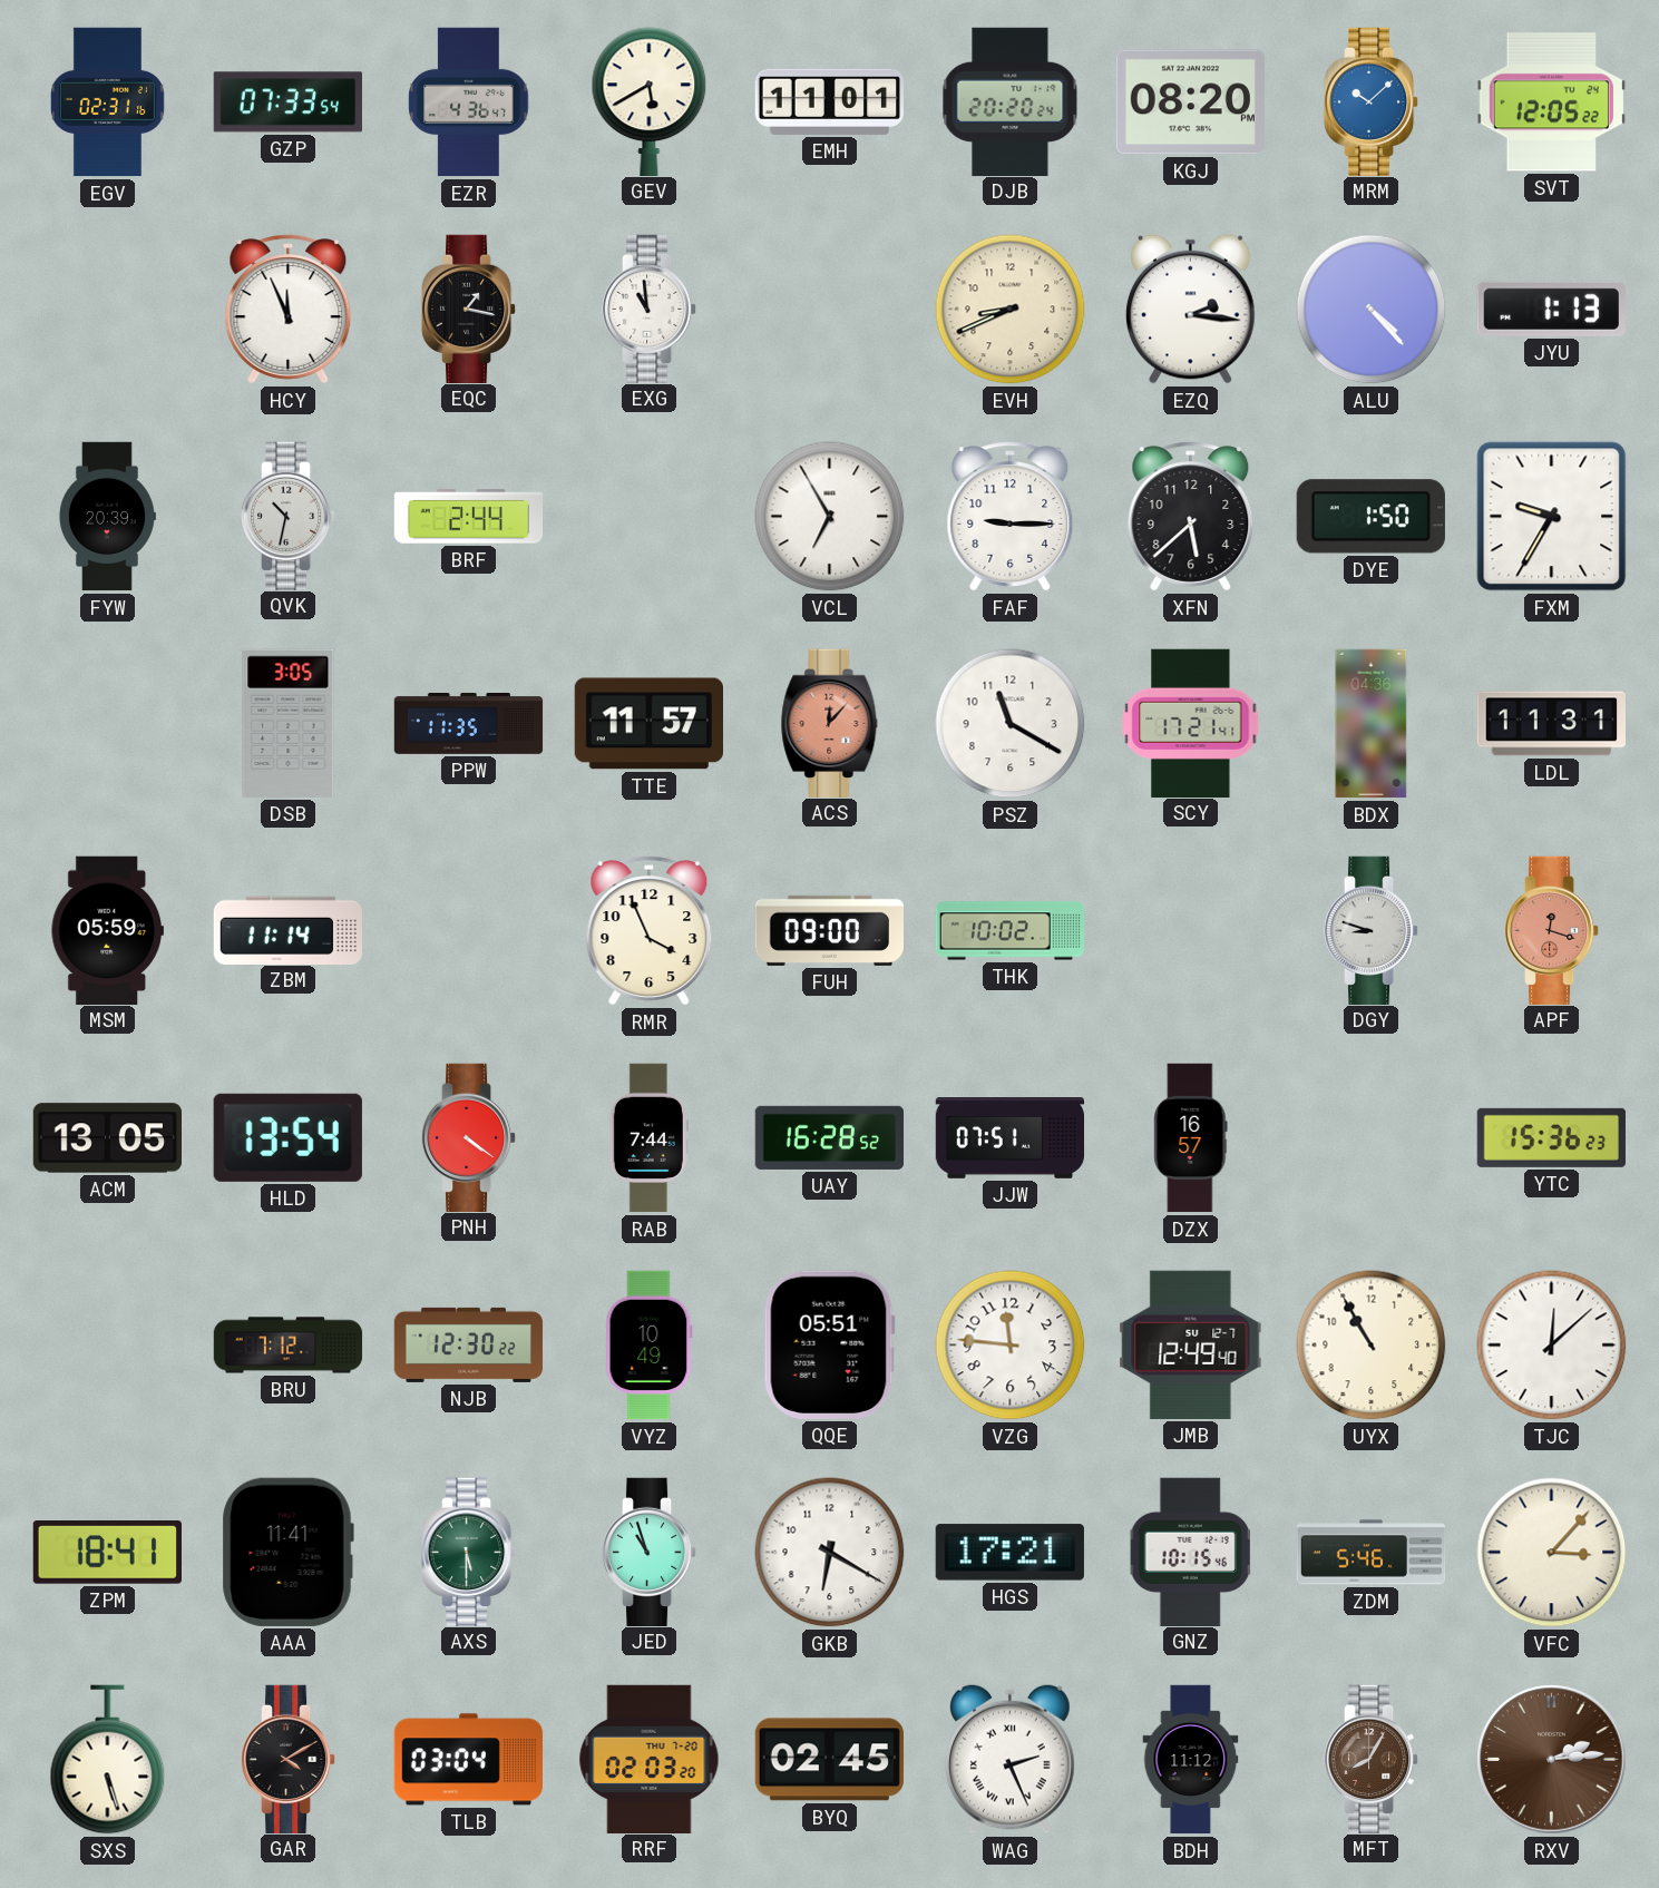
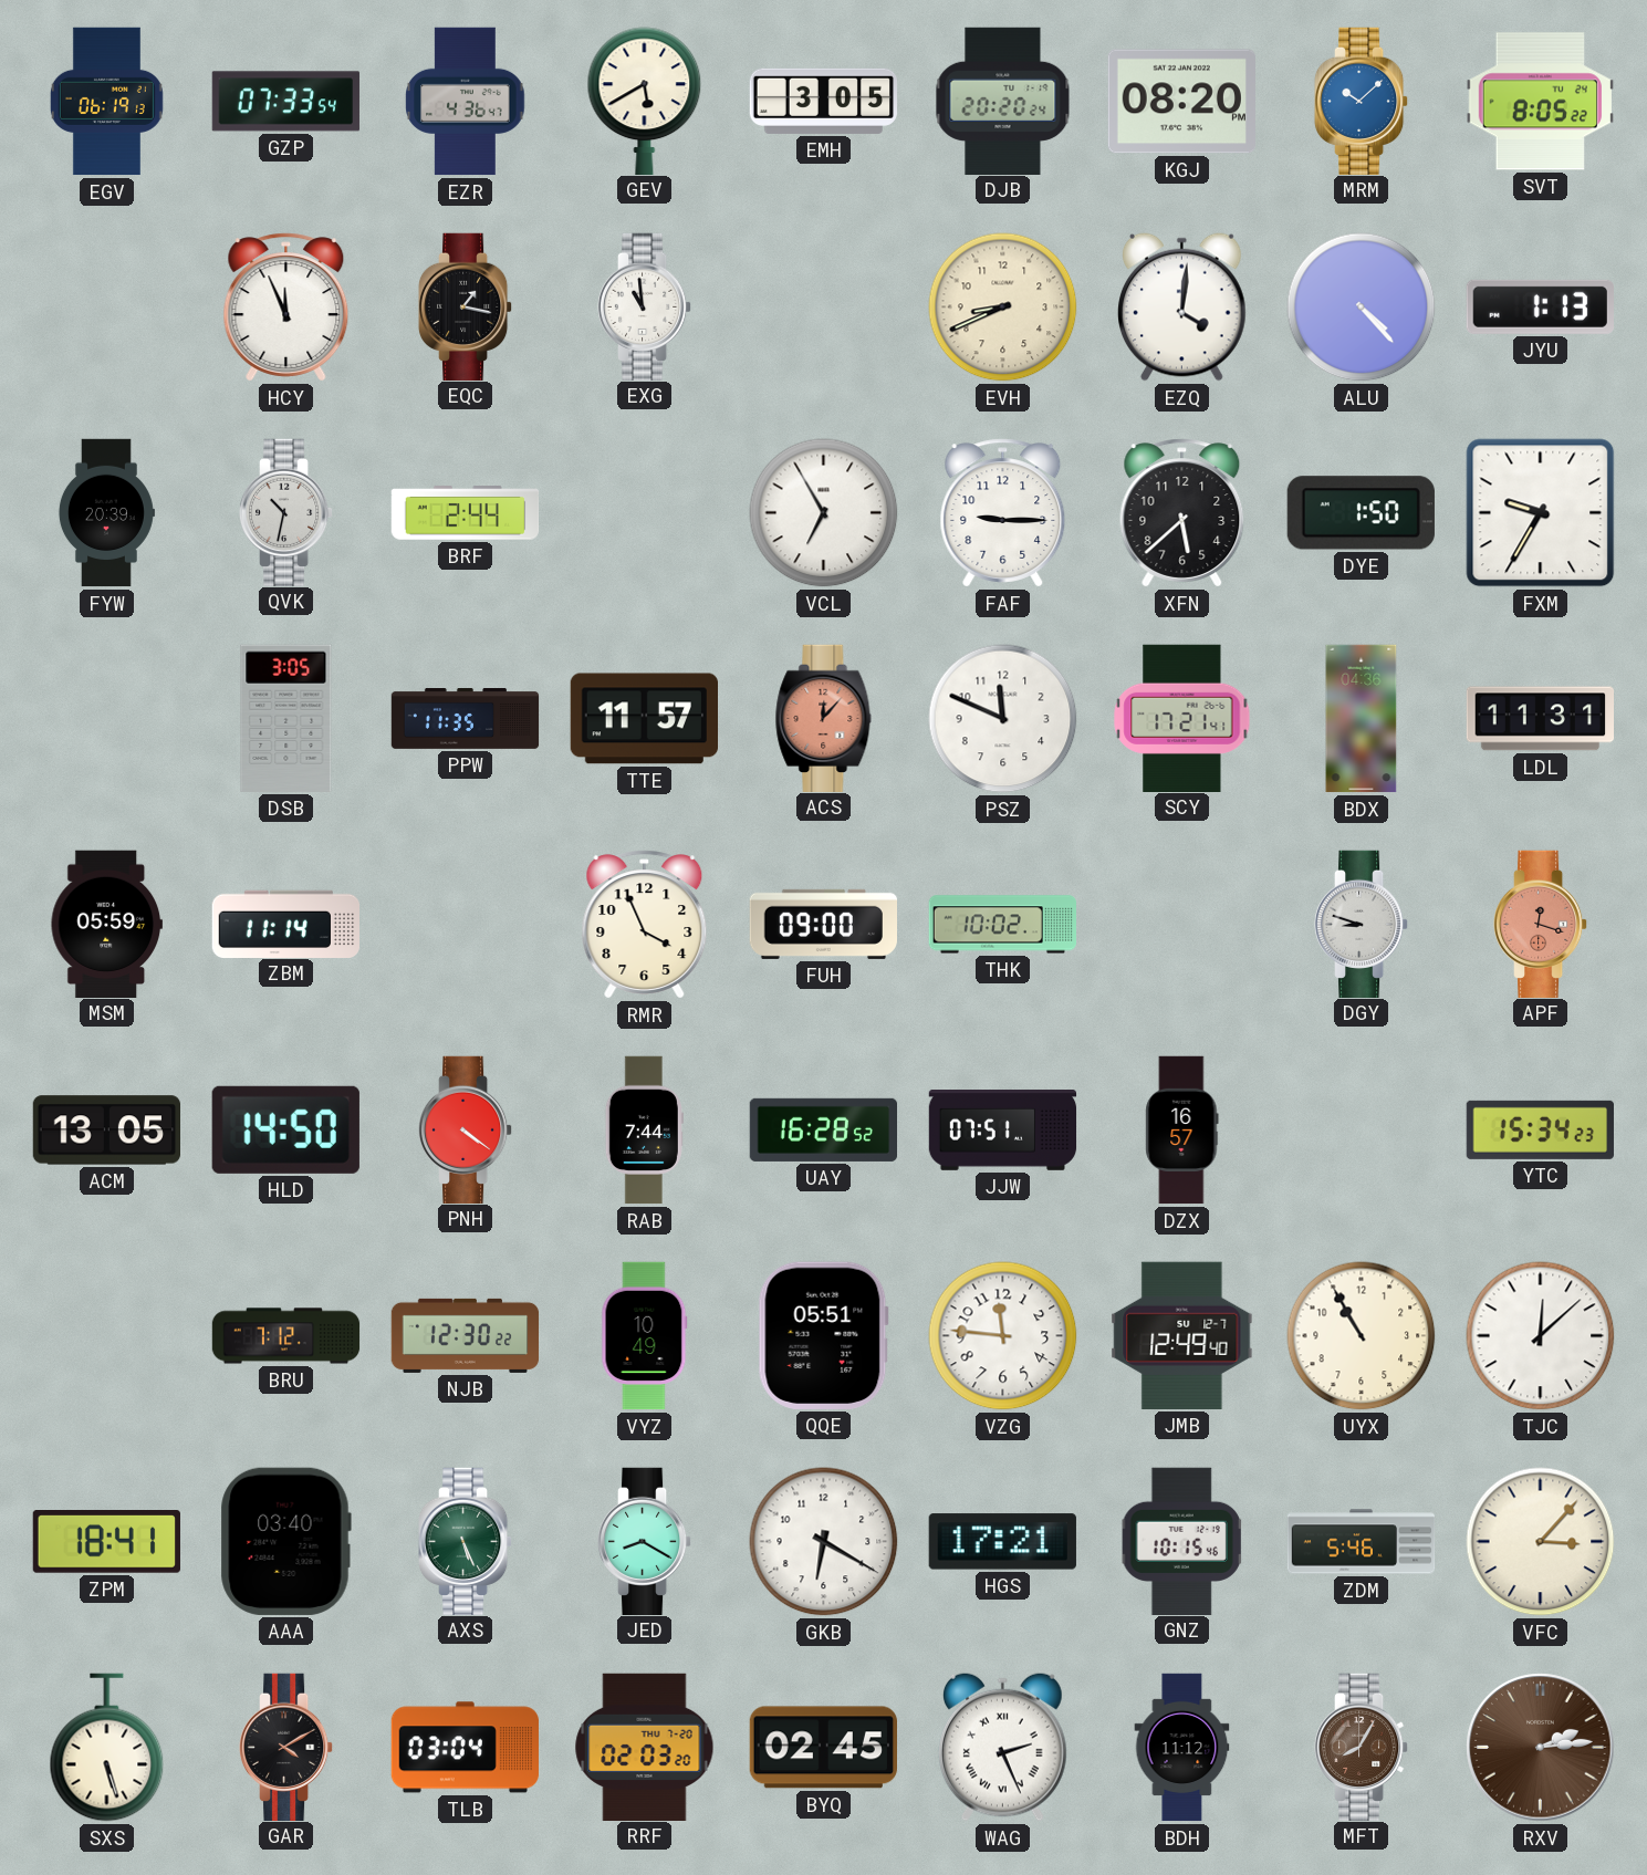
EGV: 02:31 -> 06:19 (106, 102)
EMH: 11:01 -> 3:05 (824, 101)
SVT: 12:05 -> 8:05 (1540, 102)
EZQ: 2:16 -> 4:01 (1182, 306)
PSZ: 11:20 -> 11:49 (1003, 719)
HLD: 13:54 -> 14:50 (285, 1129)
YTC: 15:36 -> 15:34 (1540, 1129)
AAA: 11:41 -> 03:40 (285, 1541)
AXS: 5:30 -> 5:26 (466, 1541)
JED: 10:57 -> 8:20 (645, 1541)
